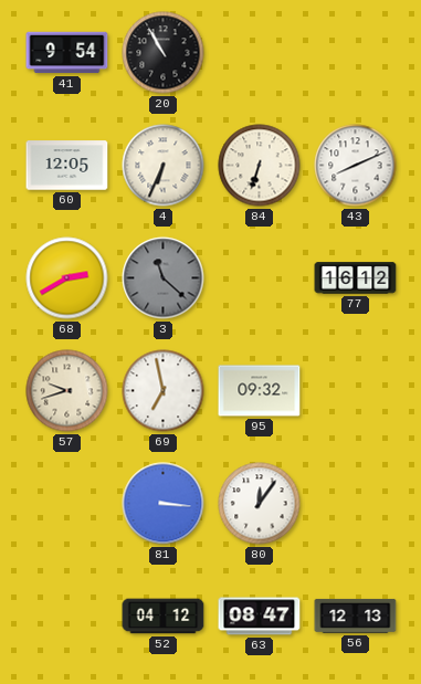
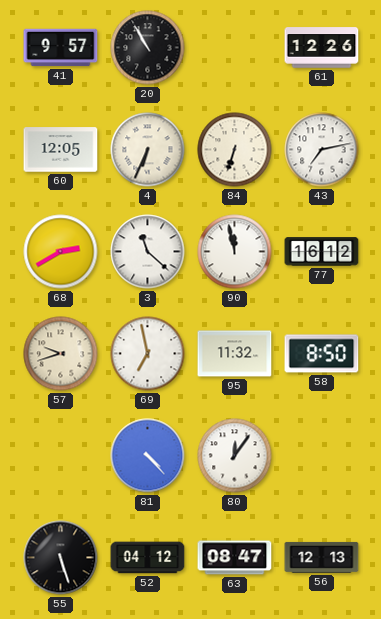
41: 9:54 -> 9:57 (61, 48)
61: none -> 12:26 (322, 48)
43: 8:11 -> 7:13 (322, 150)
3 dial: grey -> white (148, 252)
90: none -> 11:58 (235, 252)
95: 09:32 -> 11:32 (235, 354)
58: none -> 8:50 (322, 354)
81: 3:16 -> 4:23 (148, 456)
55: none -> 5:27 (61, 558)
